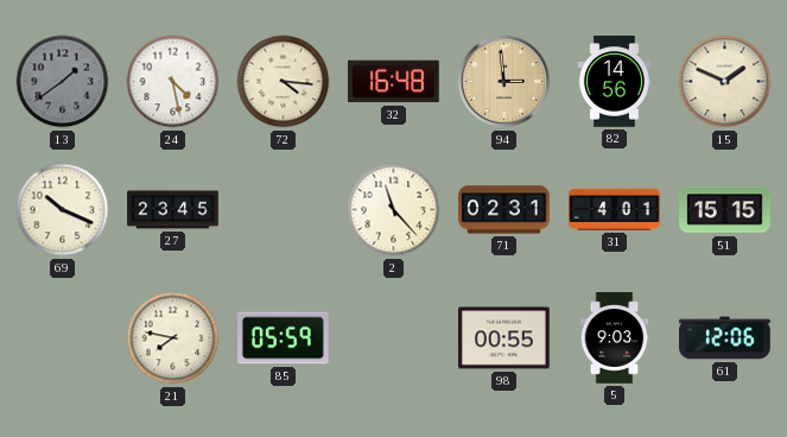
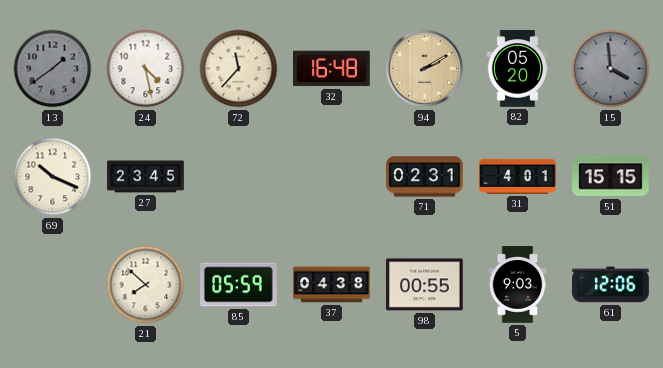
72: 4:16 -> 11:37 (239, 69)
94: 2:59 -> 2:10 (425, 69)
82: 14:56 -> 05:20 (517, 69)
15: 1:49 -> 3:59 (611, 69)
15 dial: cream -> grey (611, 69)
2: 11:23 -> none (394, 210)
21: 7:47 -> 7:52 (146, 285)
37: none -> 04:38 (332, 285)
